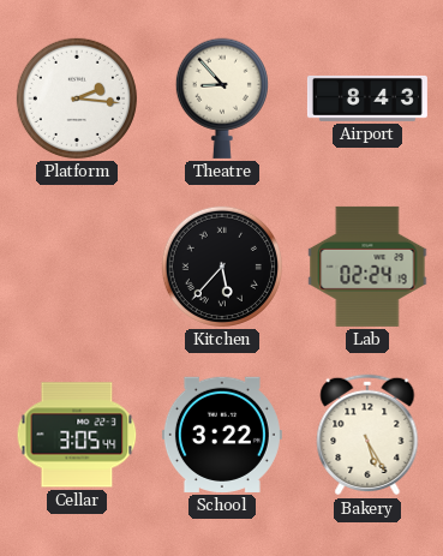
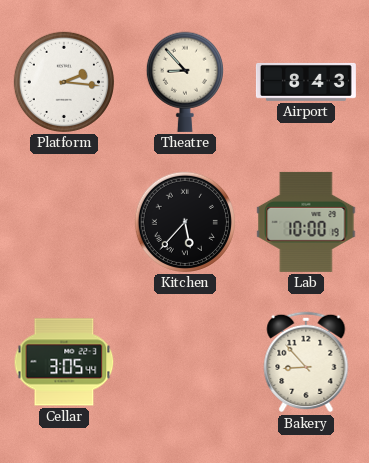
Lab: 02:24 -> 10:00 (306, 222)
School: 3:22 -> none (222, 435)
Bakery: 5:25 -> 8:53 (306, 362)
